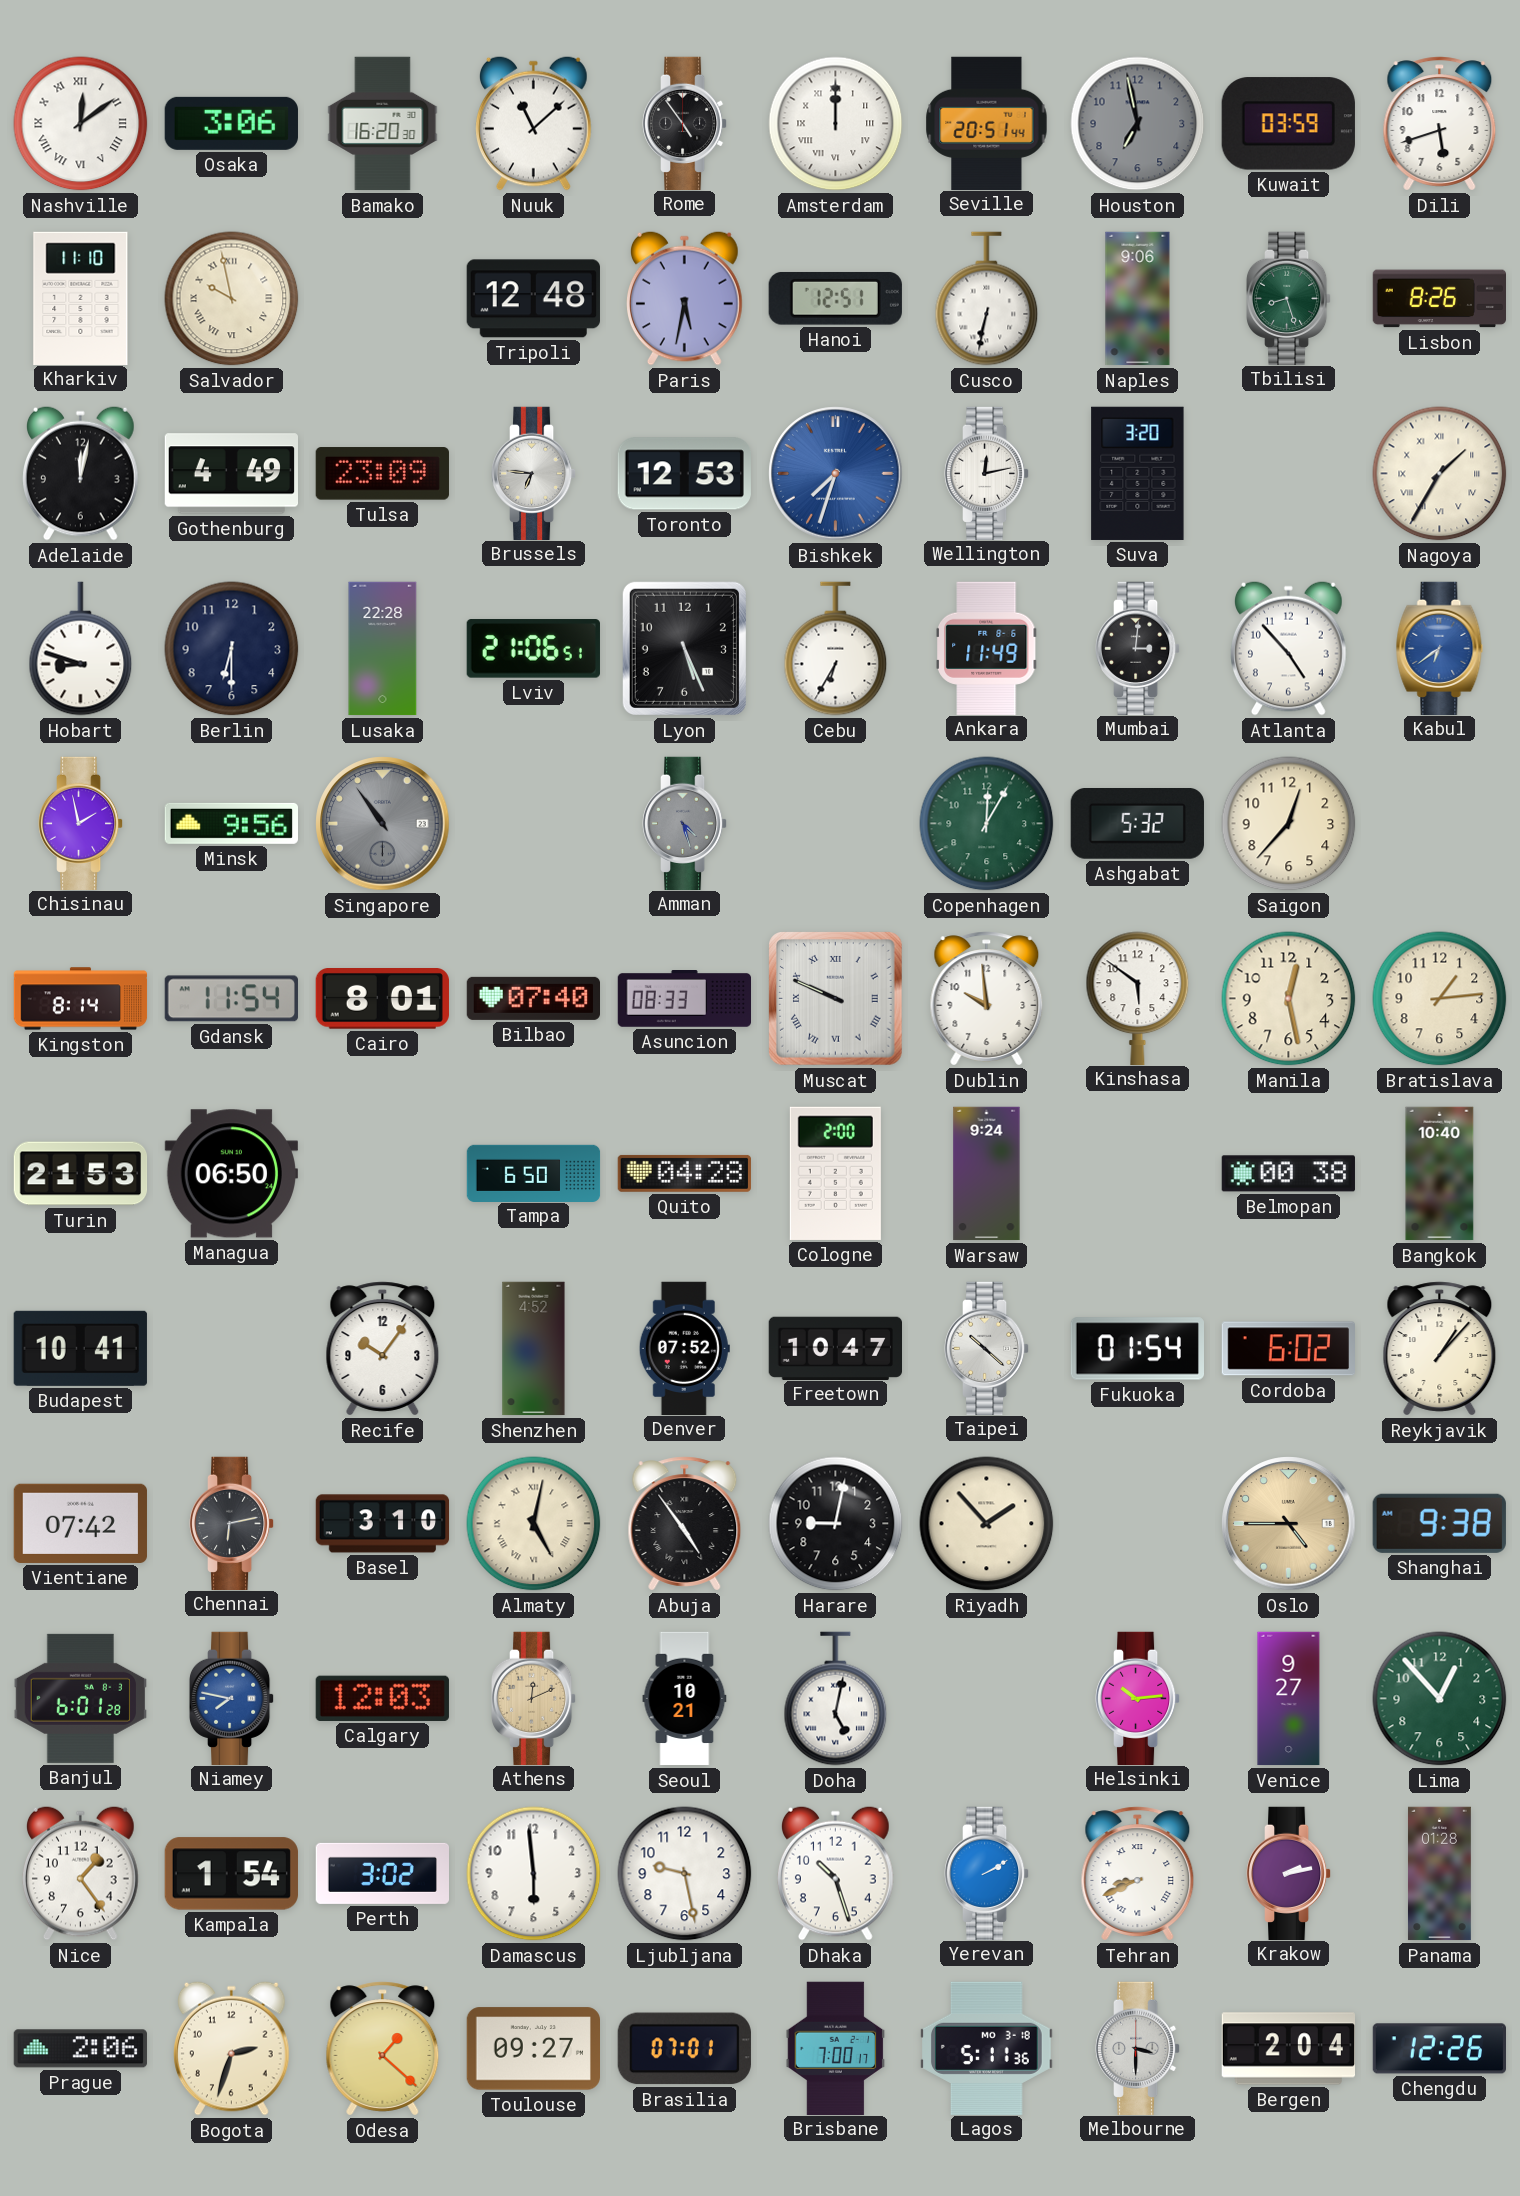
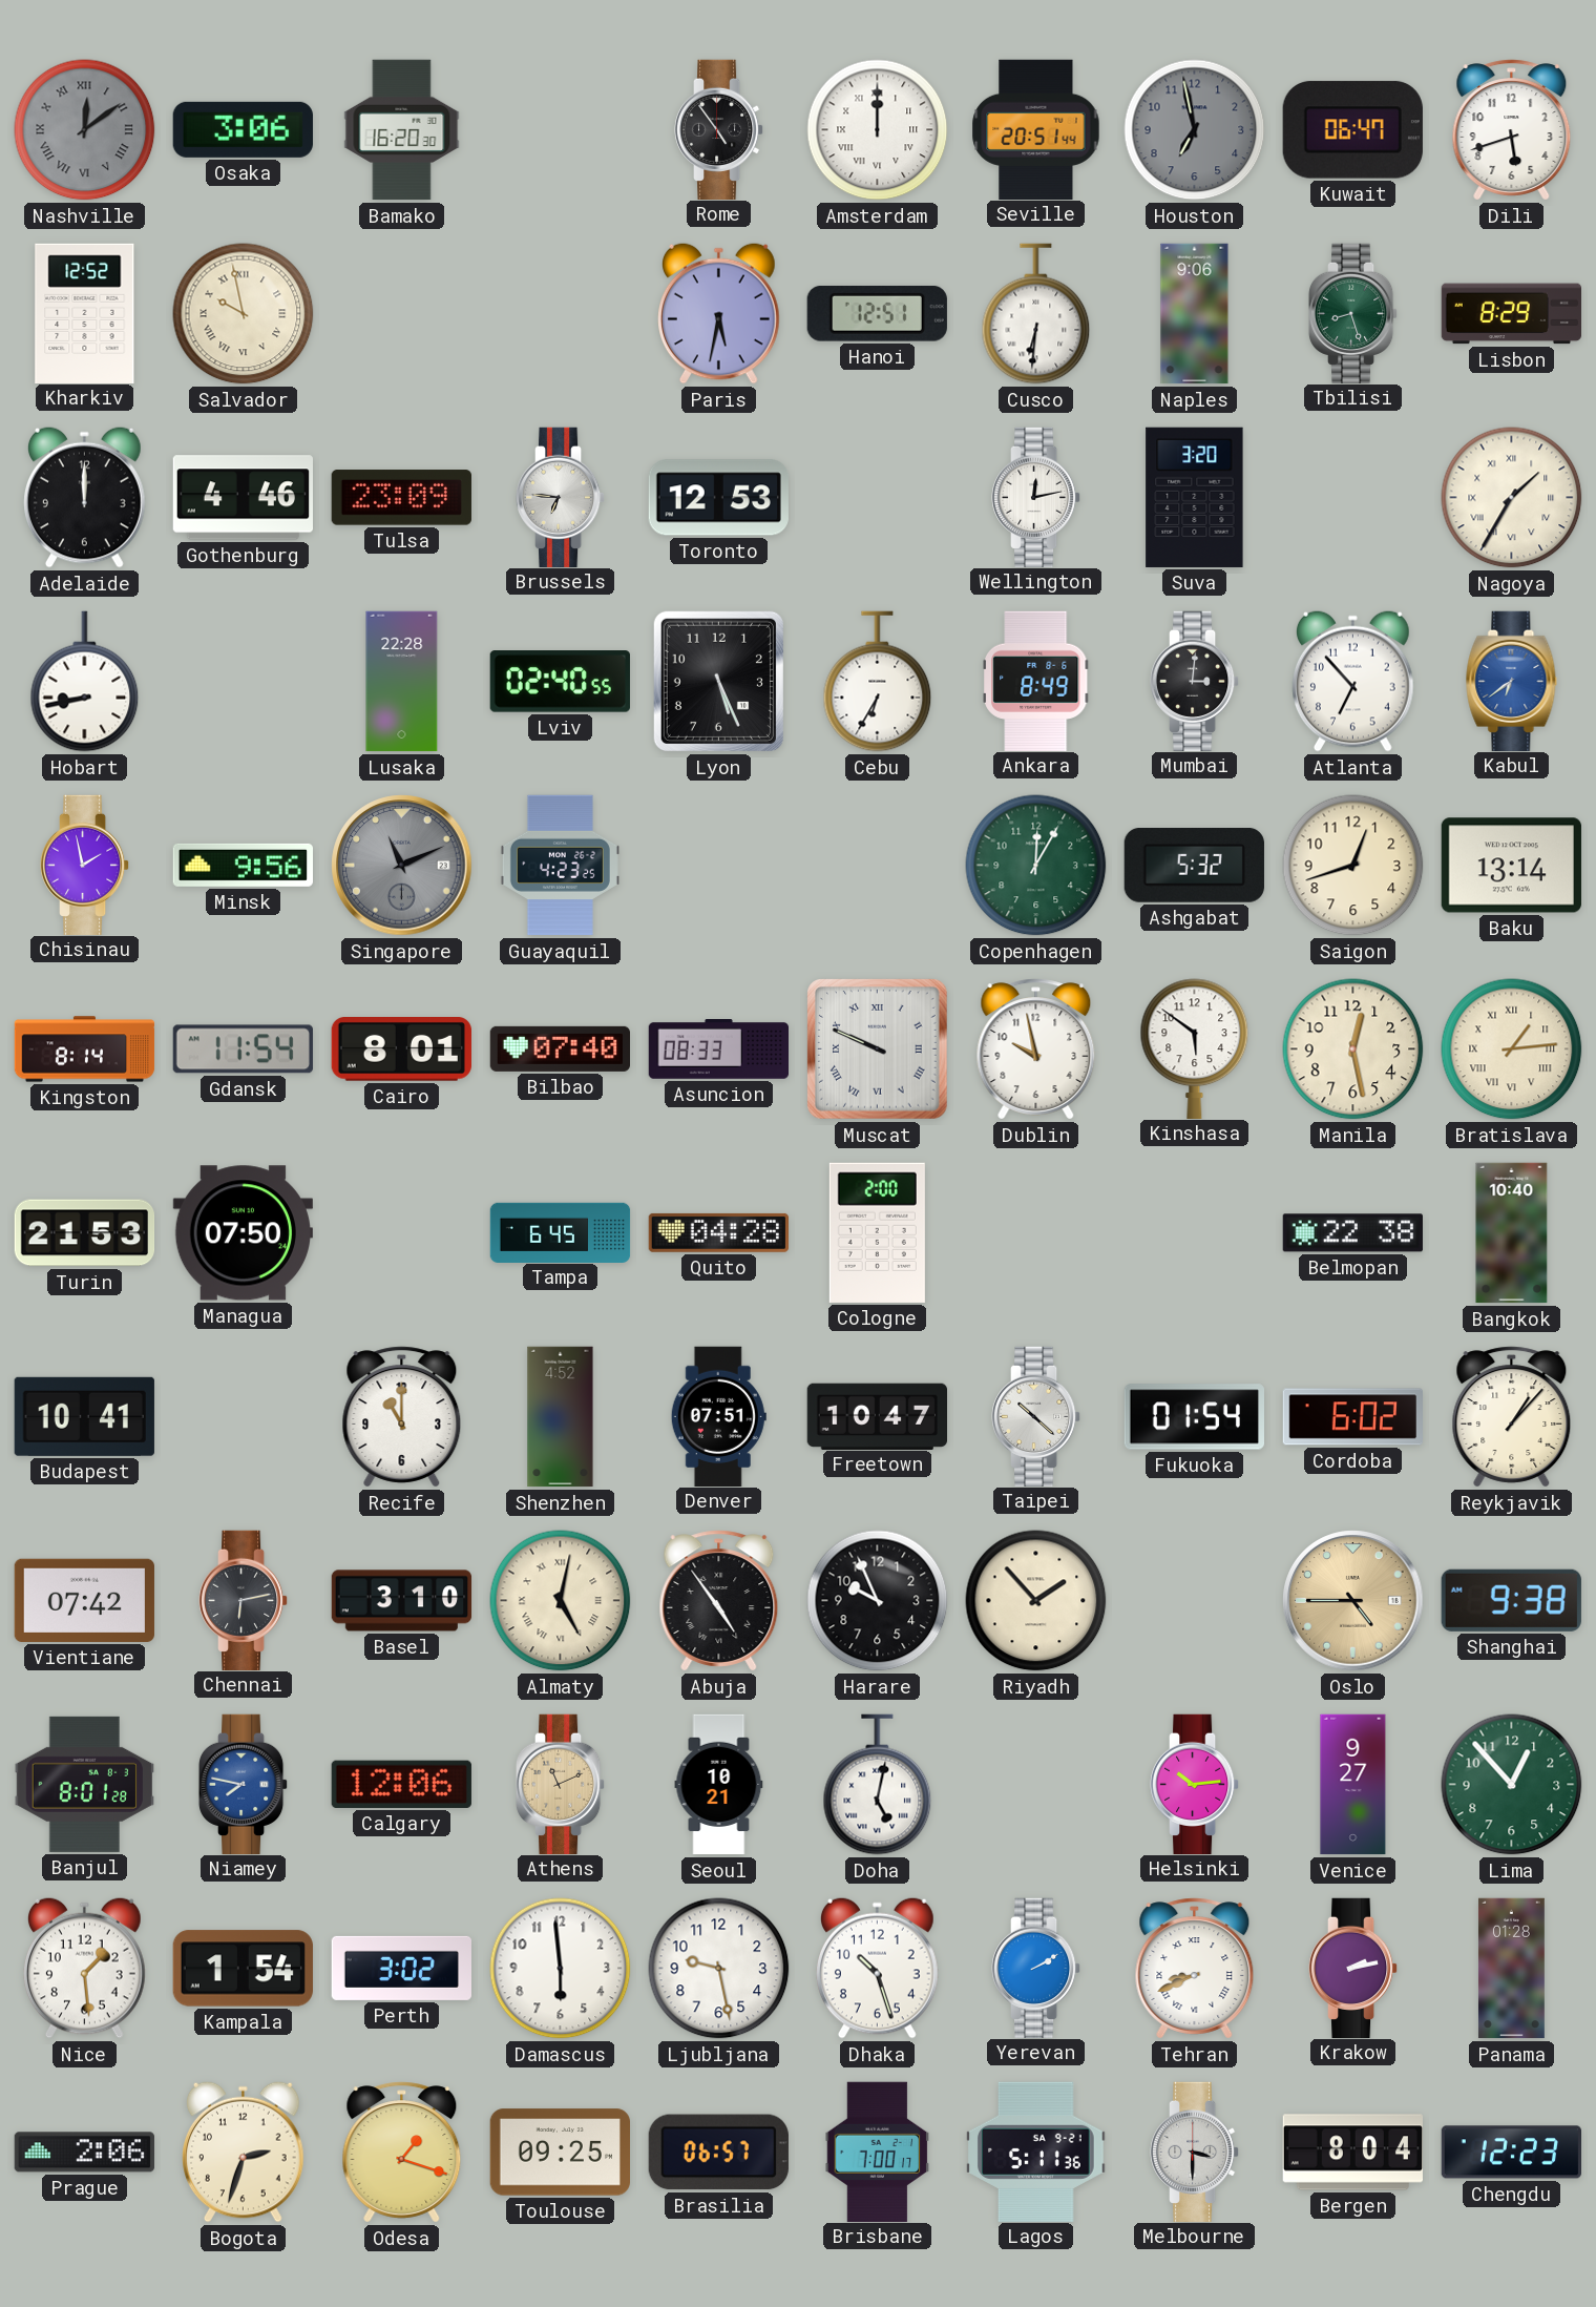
Nashville dial: white -> grey (85, 130)
Nuuk: 11:08 -> none (534, 123)
Kuwait: 03:59 -> 06:47 (1352, 130)
Kharkiv: 11:10 -> 12:52 (85, 313)
Tripoli: 12:48 -> none (533, 299)
Cusco: 6:32 -> 6:31 (1036, 314)
Lisbon: 8:26 -> 8:29 (1512, 314)
Adelaide: 12:02 -> 12:00 (85, 497)
Gothenburg: 4:49 -> 4:46 (243, 498)
Bishkek: 7:33 -> none (836, 474)
Hobart: 8:48 -> 8:43 (85, 682)
Berlin: 6:30 -> none (232, 649)
Lviv: 21:06 -> 02:40 (560, 682)
Ankara: 11:49 -> 8:49 (1035, 681)
Atlanta: 4:53 -> 6:53 (1353, 681)
Singapore: 10:54 -> 11:11 (402, 866)
Guayaquil: none -> 4:23 (560, 866)
Amman: 4:27 -> none (685, 823)
Saigon: 12:37 -> 12:42 (1353, 866)
Baku: none -> 13:14 (1511, 866)
Dublin: 9:59 -> 9:58 (1036, 1049)
Bratislava numerals: Arabic -> Roman (1512, 1049)
Managua: 06:50 -> 07:50 (243, 1233)
Tampa: 6:50 -> 6:45 (561, 1232)
Warsaw: 9:24 -> none (987, 1174)
Belmopan: 00:38 -> 22:38 (1352, 1233)
Recife: 10:06 -> 11:00 (402, 1417)
Denver: 07:52 -> 07:51 (718, 1416)
Harare: 9:02 -> 9:56 (878, 1601)
Banjul: 6:01 -> 8:01 (84, 1784)
Calgary: 12:03 -> 12:06 (401, 1784)
Athens: 12:11 -> 11:11 (561, 1784)
Nice: 1:24 -> 1:29 (85, 1968)
Odesa: 1:22 -> 1:18 (402, 2153)
Toulouse: 09:27 -> 09:25 (560, 2153)
Brasilia: 07:01 -> 06:57 (718, 2153)
Lagos date: MO 3-18 -> SA 9-21 (1036, 2152)
Bergen: 2:04 -> 8:04 (1352, 2153)
Chengdu: 12:26 -> 12:23 (1511, 2153)
